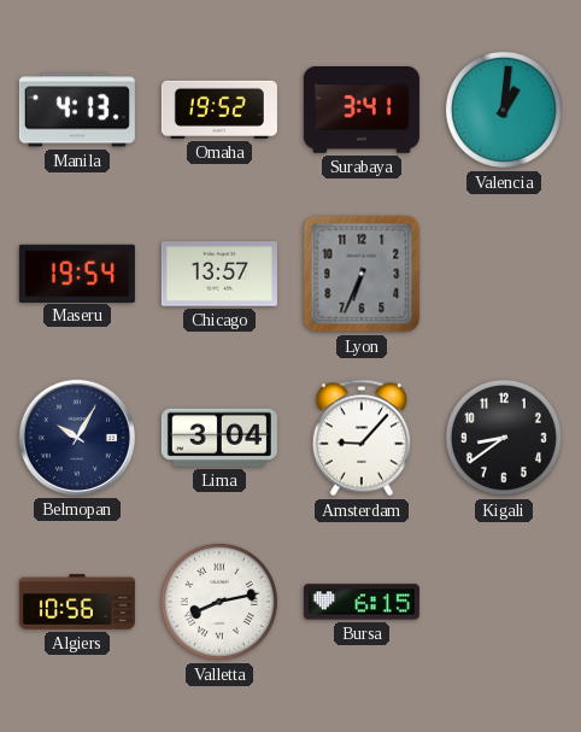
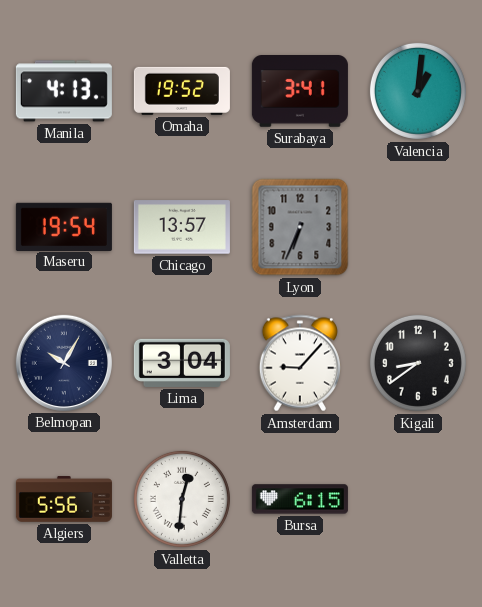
Algiers: 10:56 -> 5:56 (64, 499)
Valletta: 8:13 -> 12:31 (182, 499)
